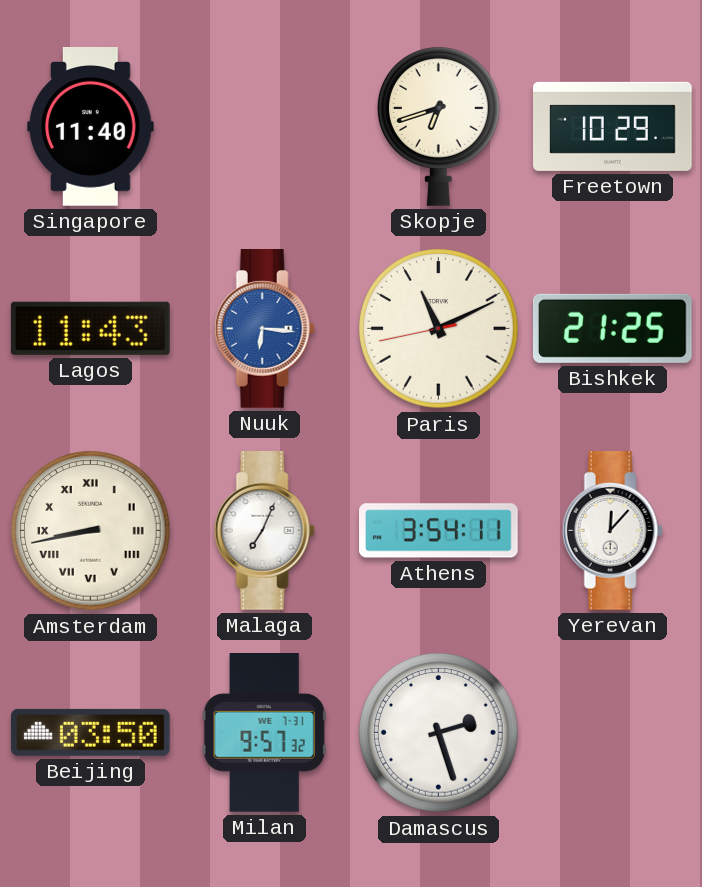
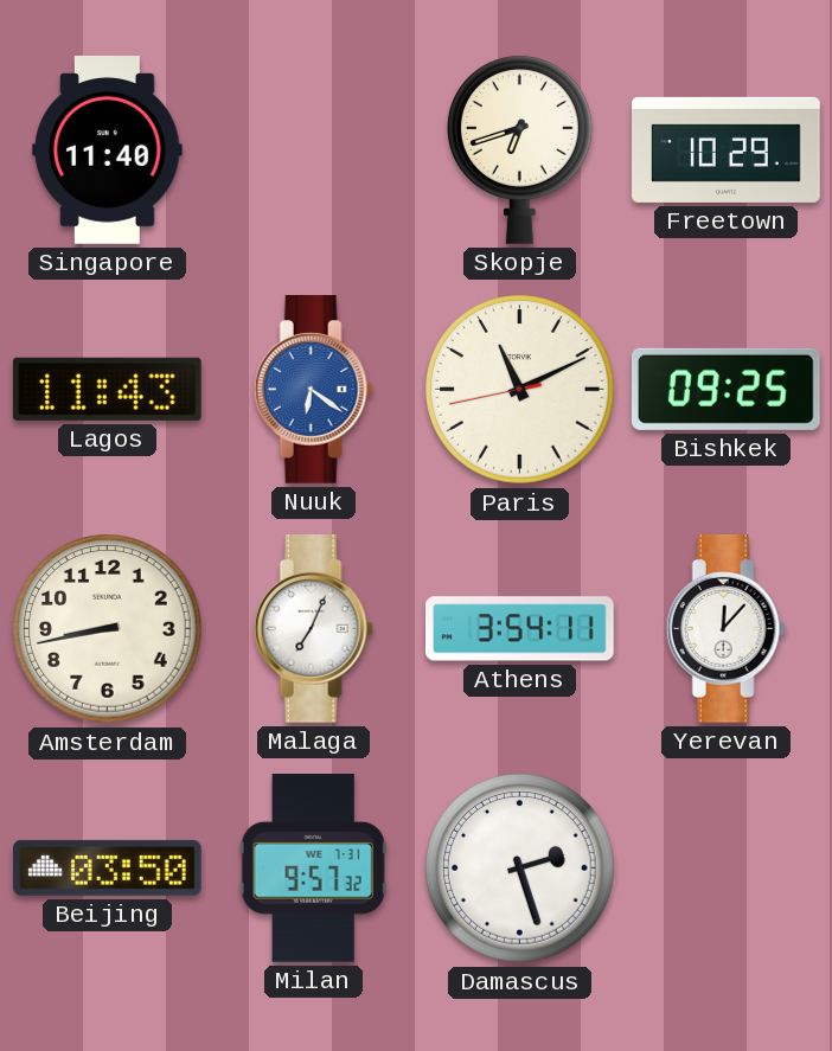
Nuuk: 6:16 -> 6:21 (313, 390)
Bishkek: 21:25 -> 09:25 (725, 389)
Amsterdam numerals: Roman -> Arabic (108, 629)
